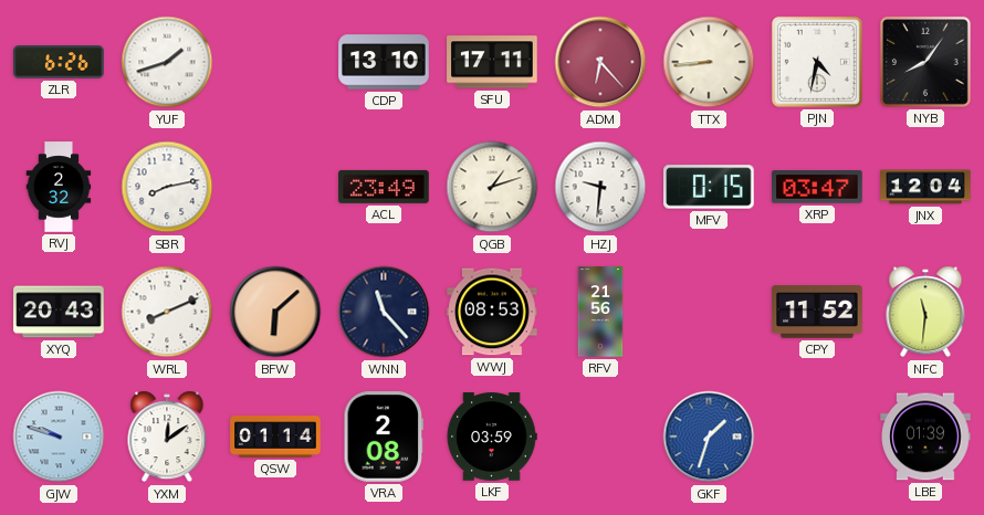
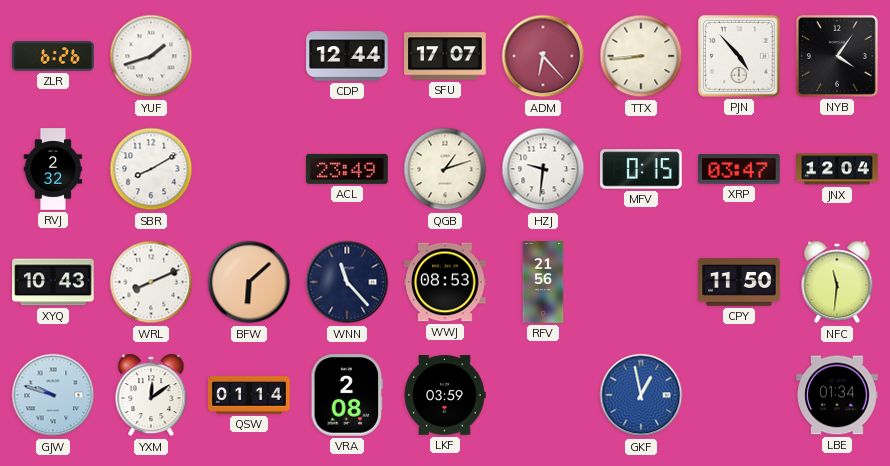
CDP: 13:10 -> 12:44 (347, 56)
SFU: 17:11 -> 17:07 (445, 56)
PJN: 4:32 -> 4:53 (739, 56)
NYB: 8:06 -> 4:06 (837, 56)
SBR: 8:13 -> 8:10 (151, 169)
XYQ: 20:43 -> 10:43 (53, 282)
CPY: 11:52 -> 11:50 (739, 282)
GKF: 1:33 -> 12:58 (641, 395)
LBE: 01:39 -> 01:34 (837, 395)
